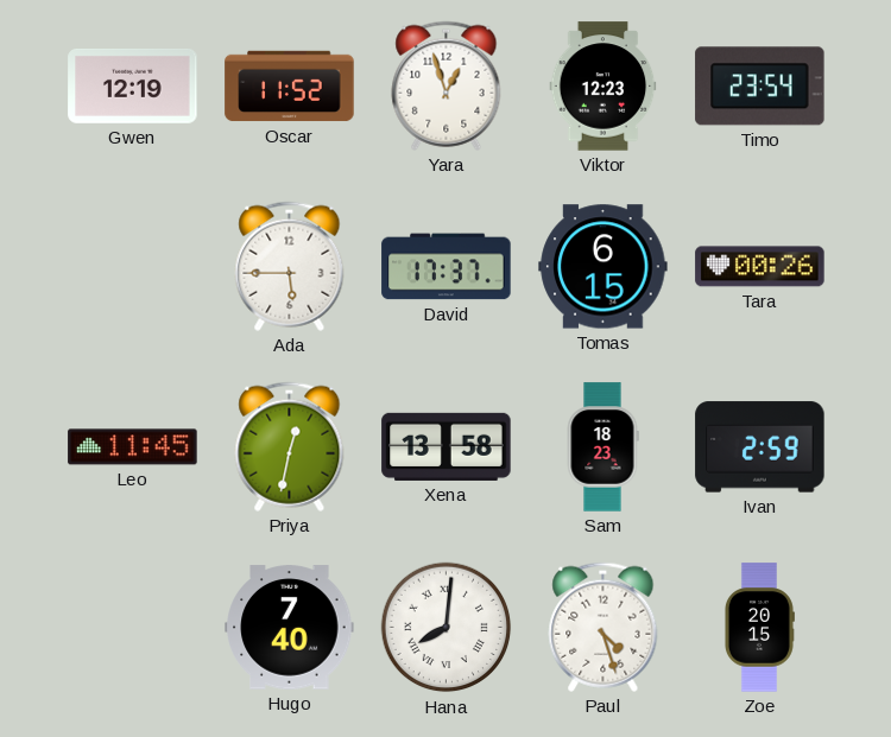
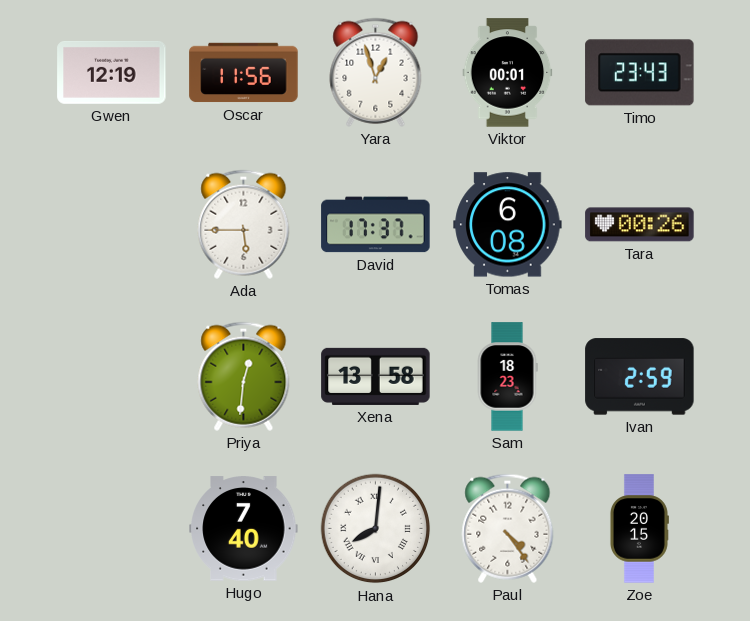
Oscar: 11:52 -> 11:56 (244, 73)
Viktor: 12:23 -> 00:01 (508, 73)
Timo: 23:54 -> 23:43 (640, 73)
Tomas: 6:15 -> 6:08 (508, 225)
Leo: 11:45 -> none (133, 447)
Priya: 12:32 -> 12:31 (244, 376)
Paul: 4:27 -> 4:24 (508, 528)
